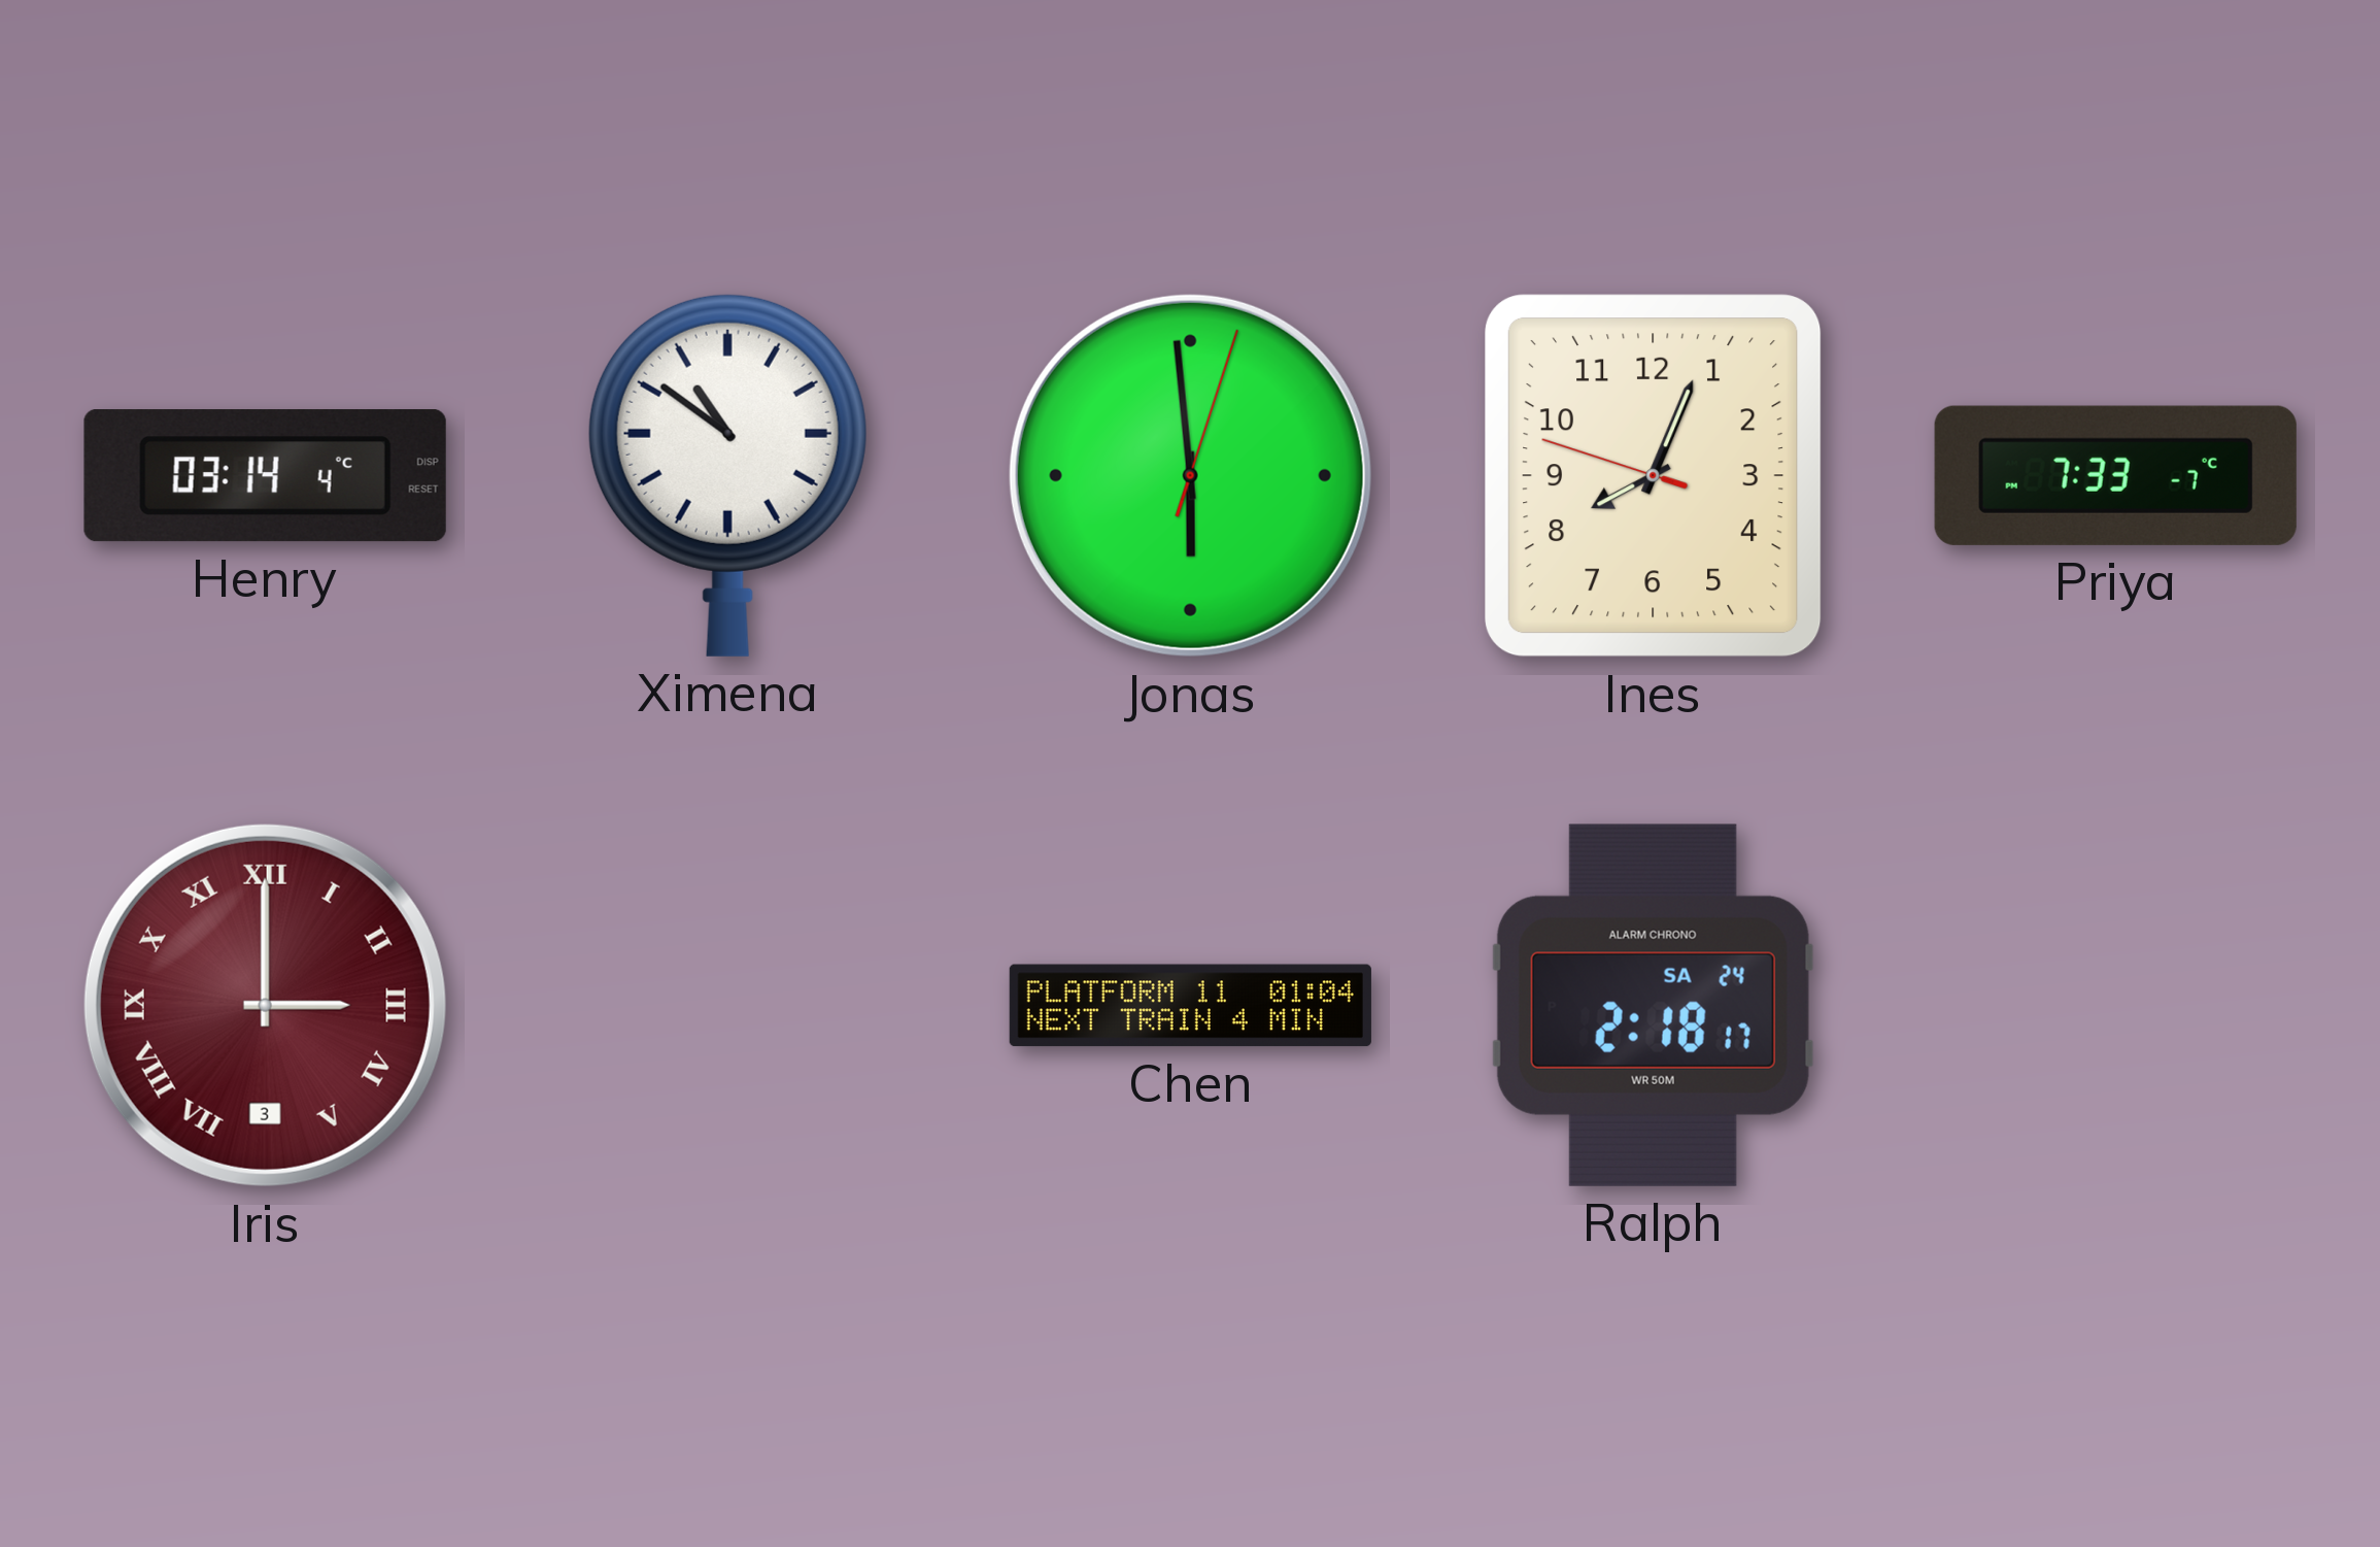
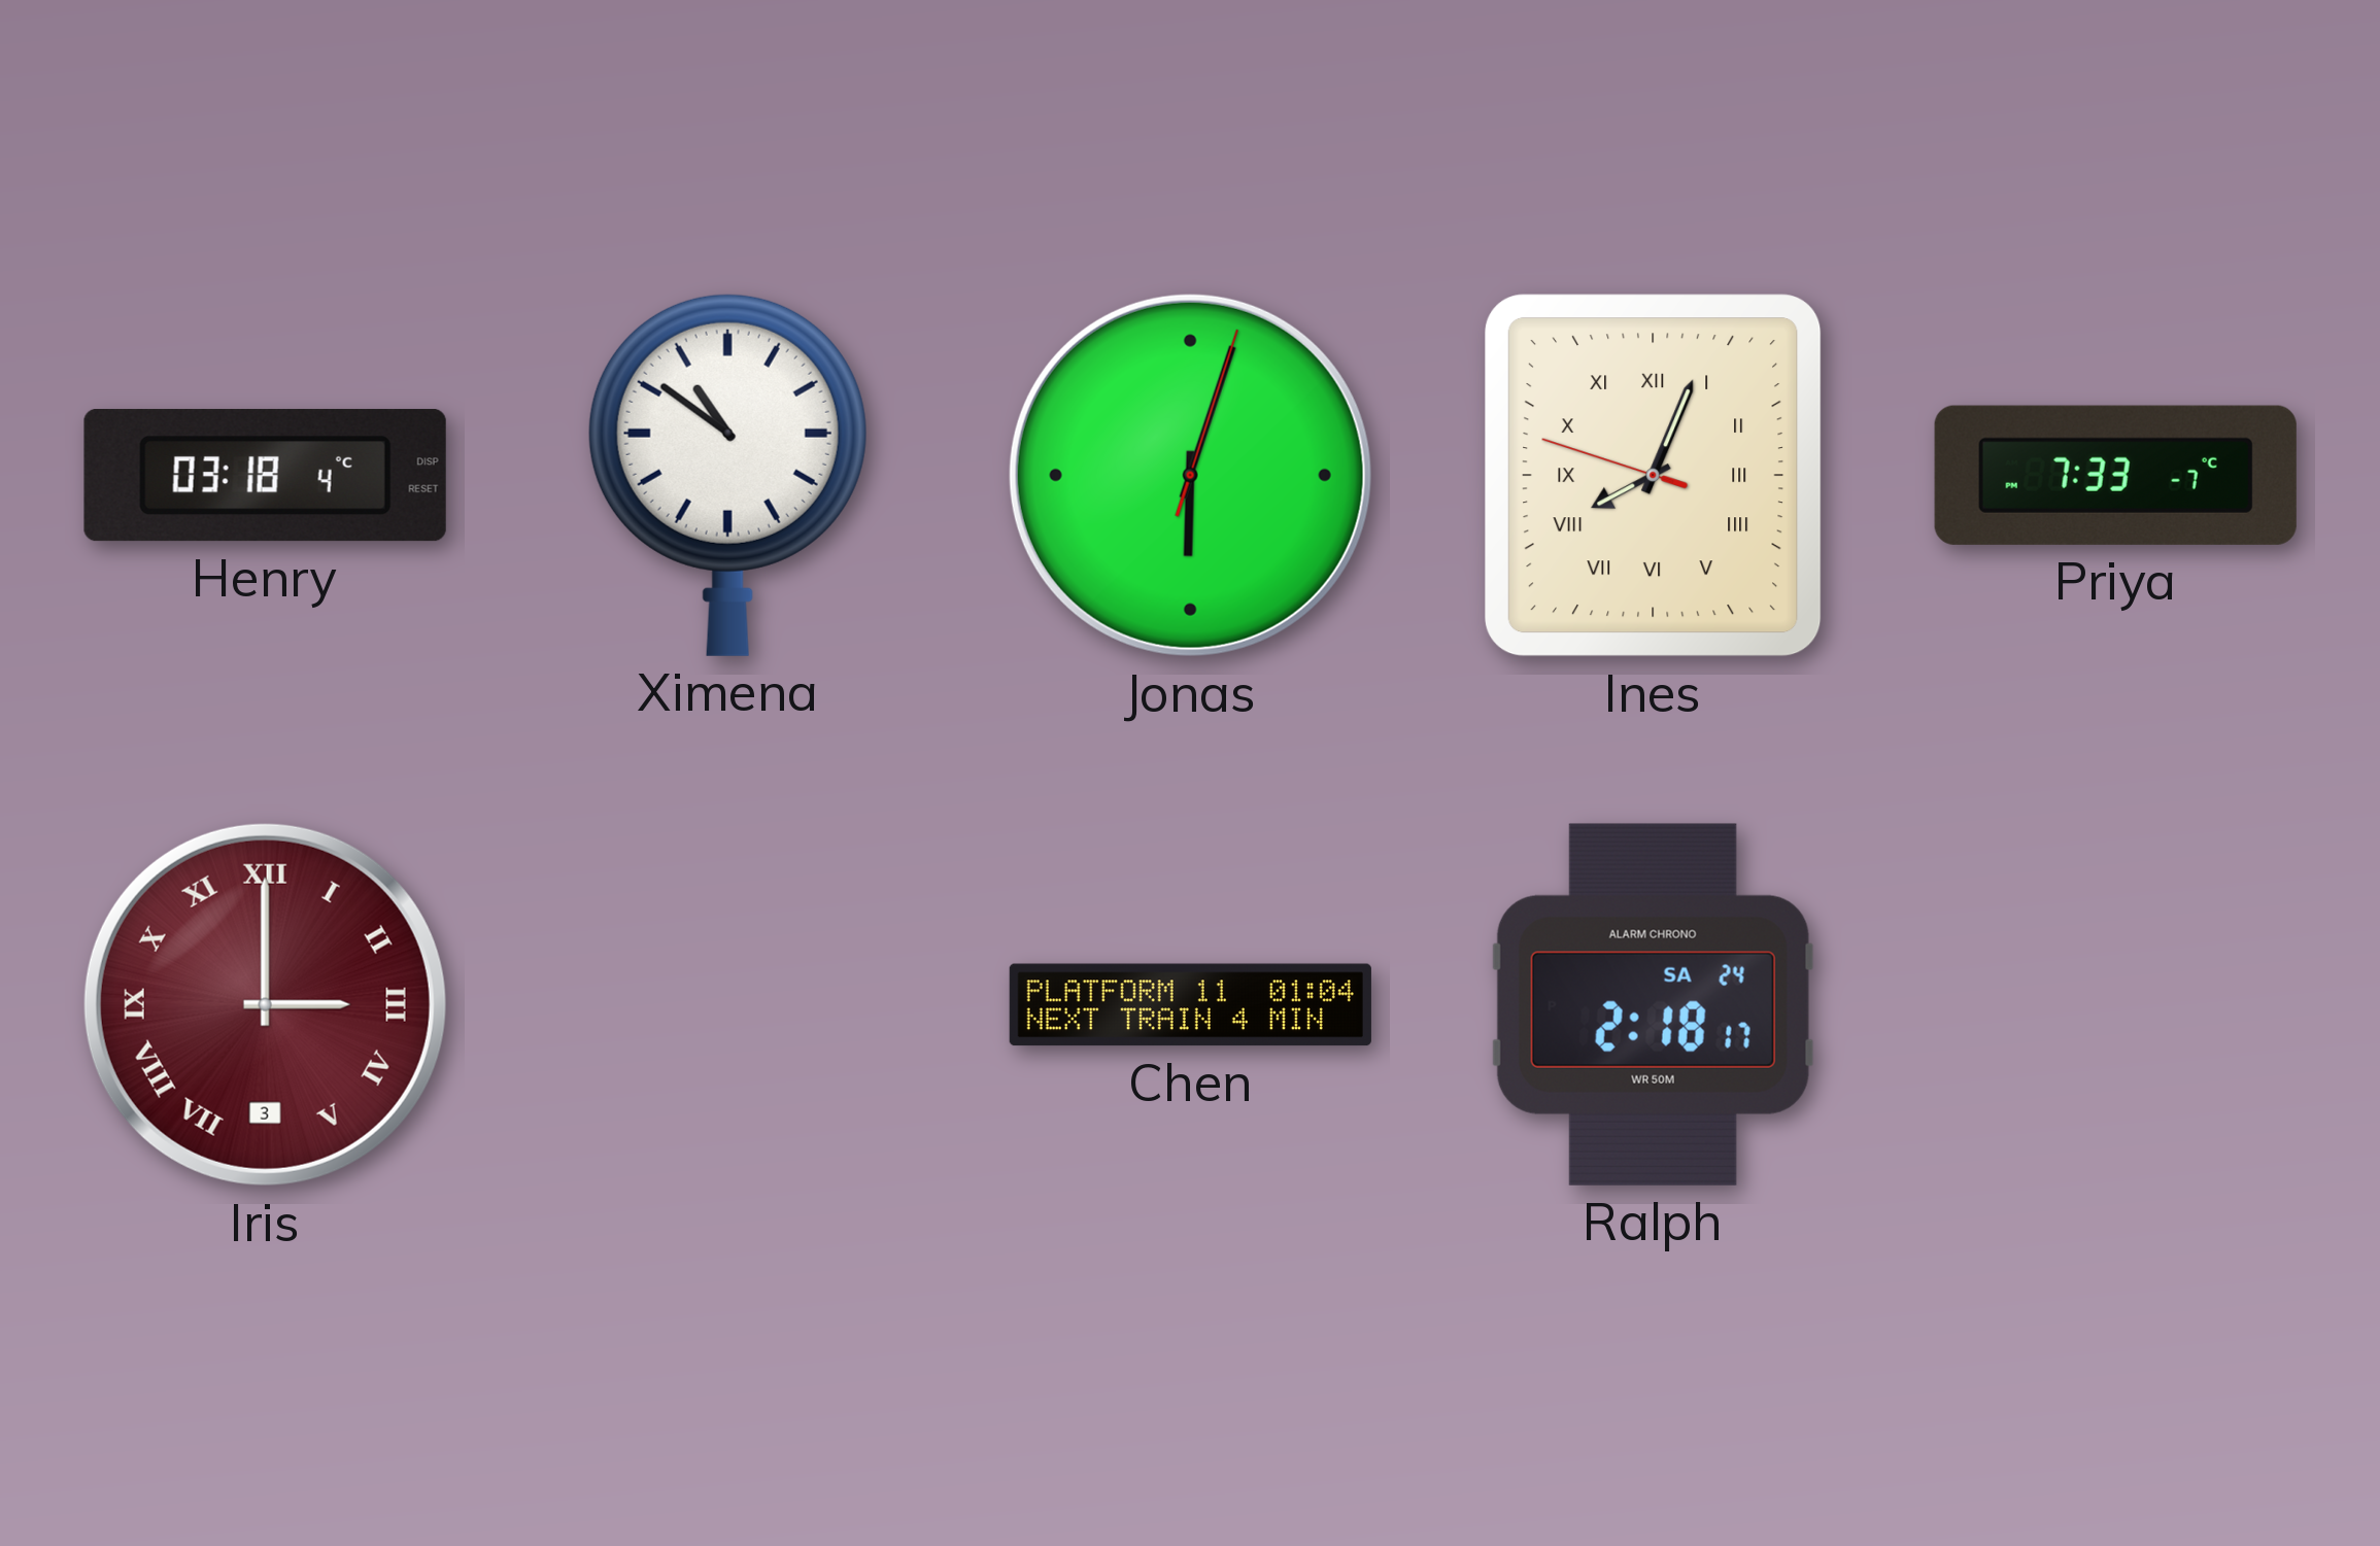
Henry: 03:14 -> 03:18 (265, 476)
Jonas: 5:59 -> 6:03 (1190, 475)
Ines numerals: Arabic -> Roman (1654, 476)
